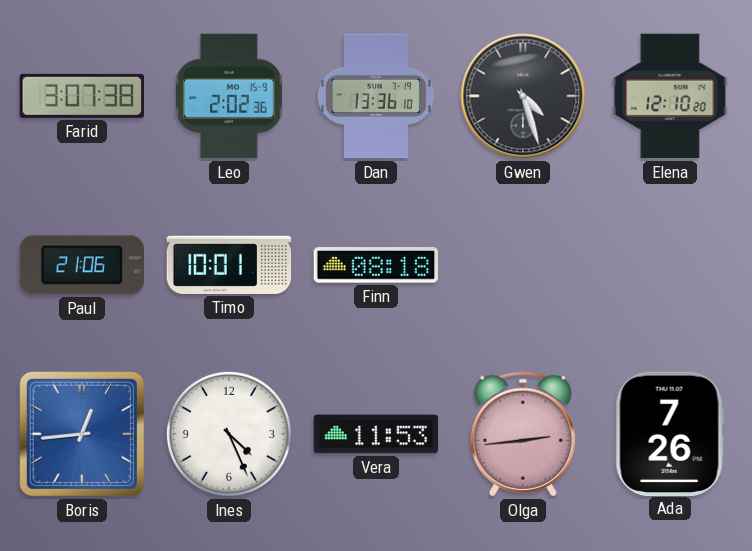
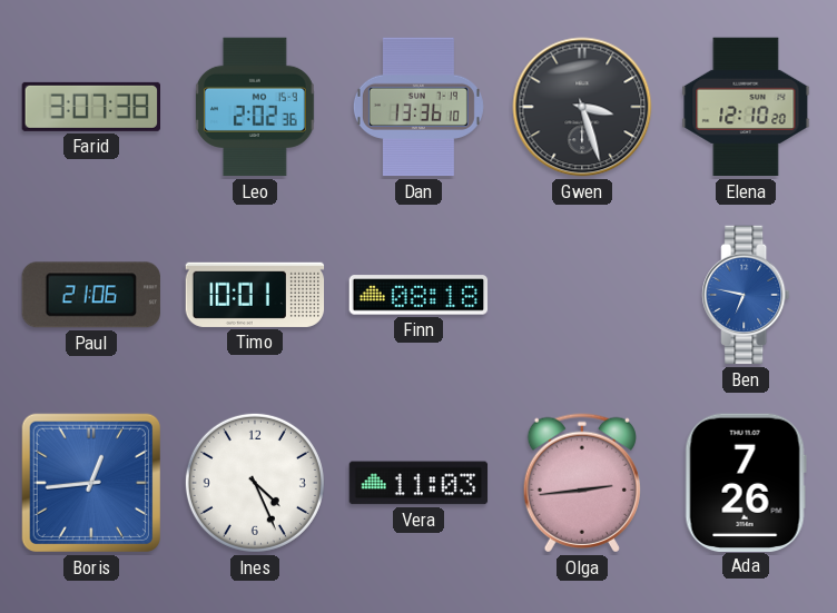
Gwen: 4:27 -> 3:27 (582, 107)
Ben: none -> 6:47 (746, 295)
Vera: 11:53 -> 11:03 (418, 483)
